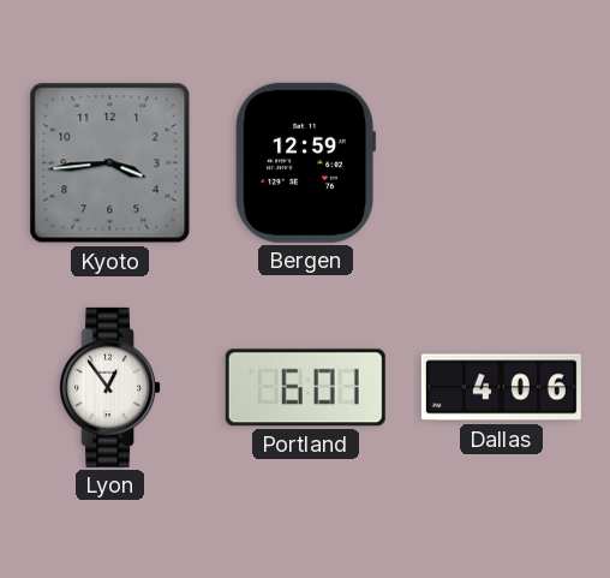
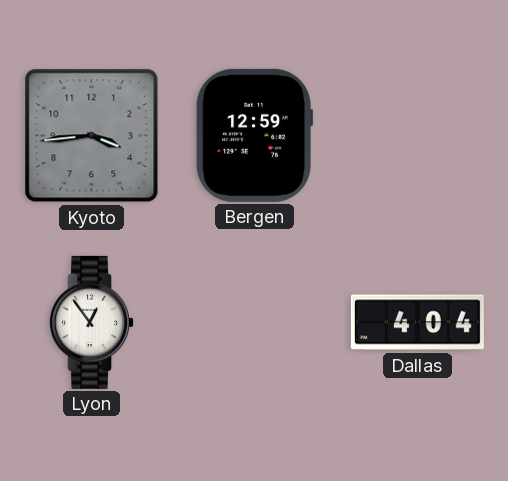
Portland: 6:01 -> none (305, 388)
Dallas: 4:06 -> 4:04 (417, 323)
